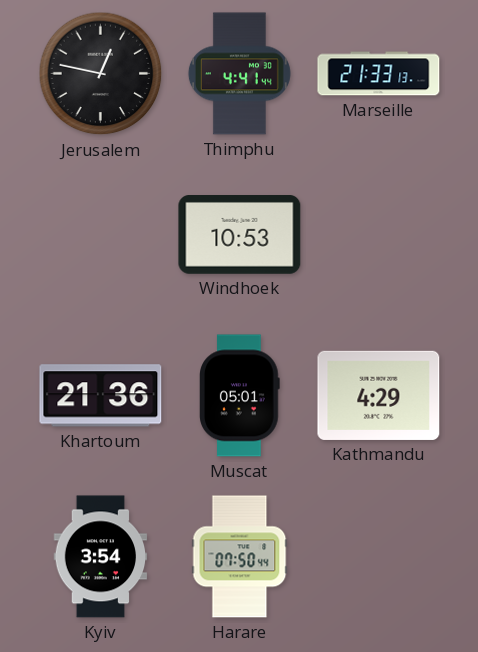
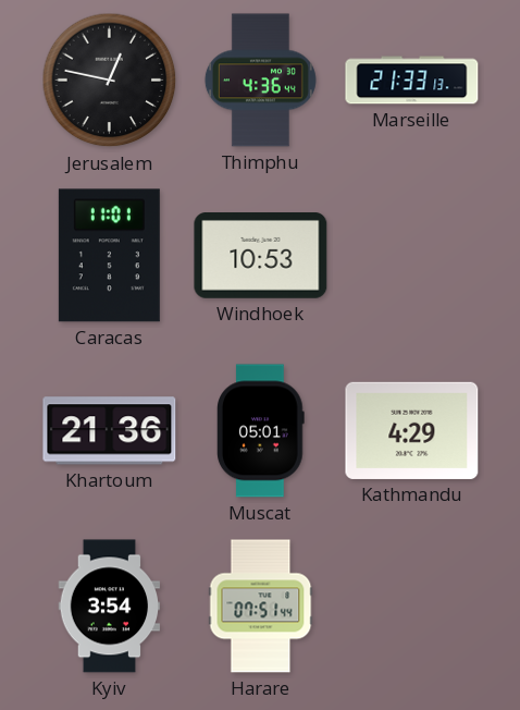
Thimphu: 4:41 -> 4:36 (260, 81)
Caracas: none -> 11:01 (109, 256)
Harare: 07:50 -> 07:51 (261, 607)
